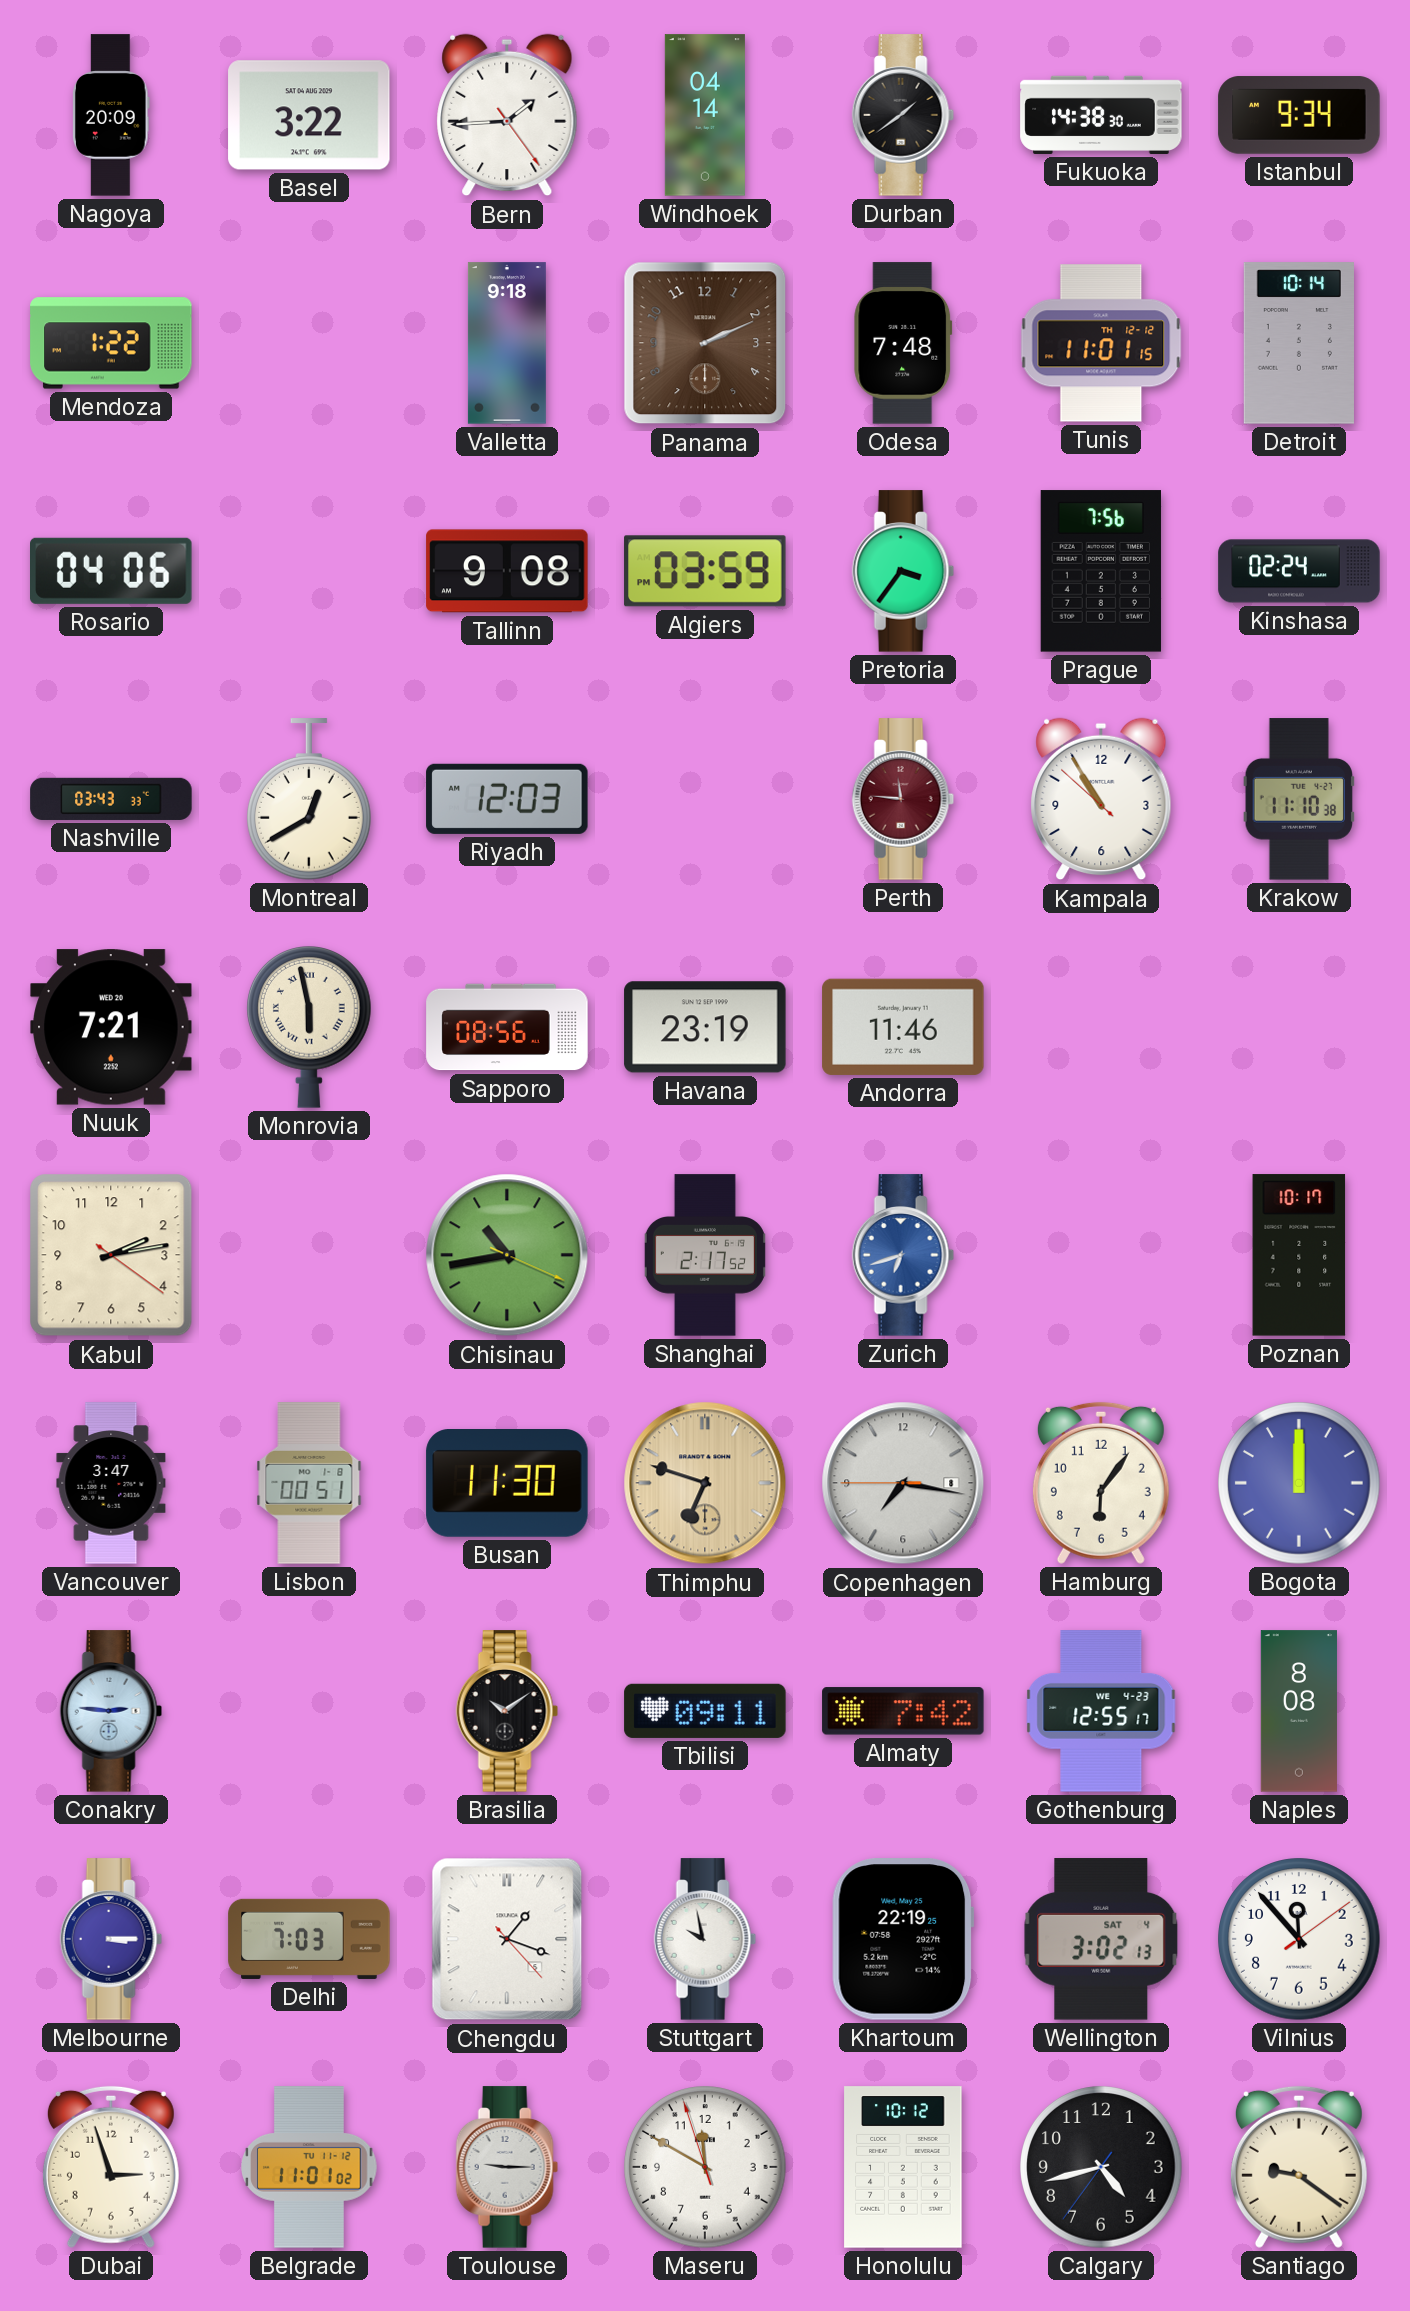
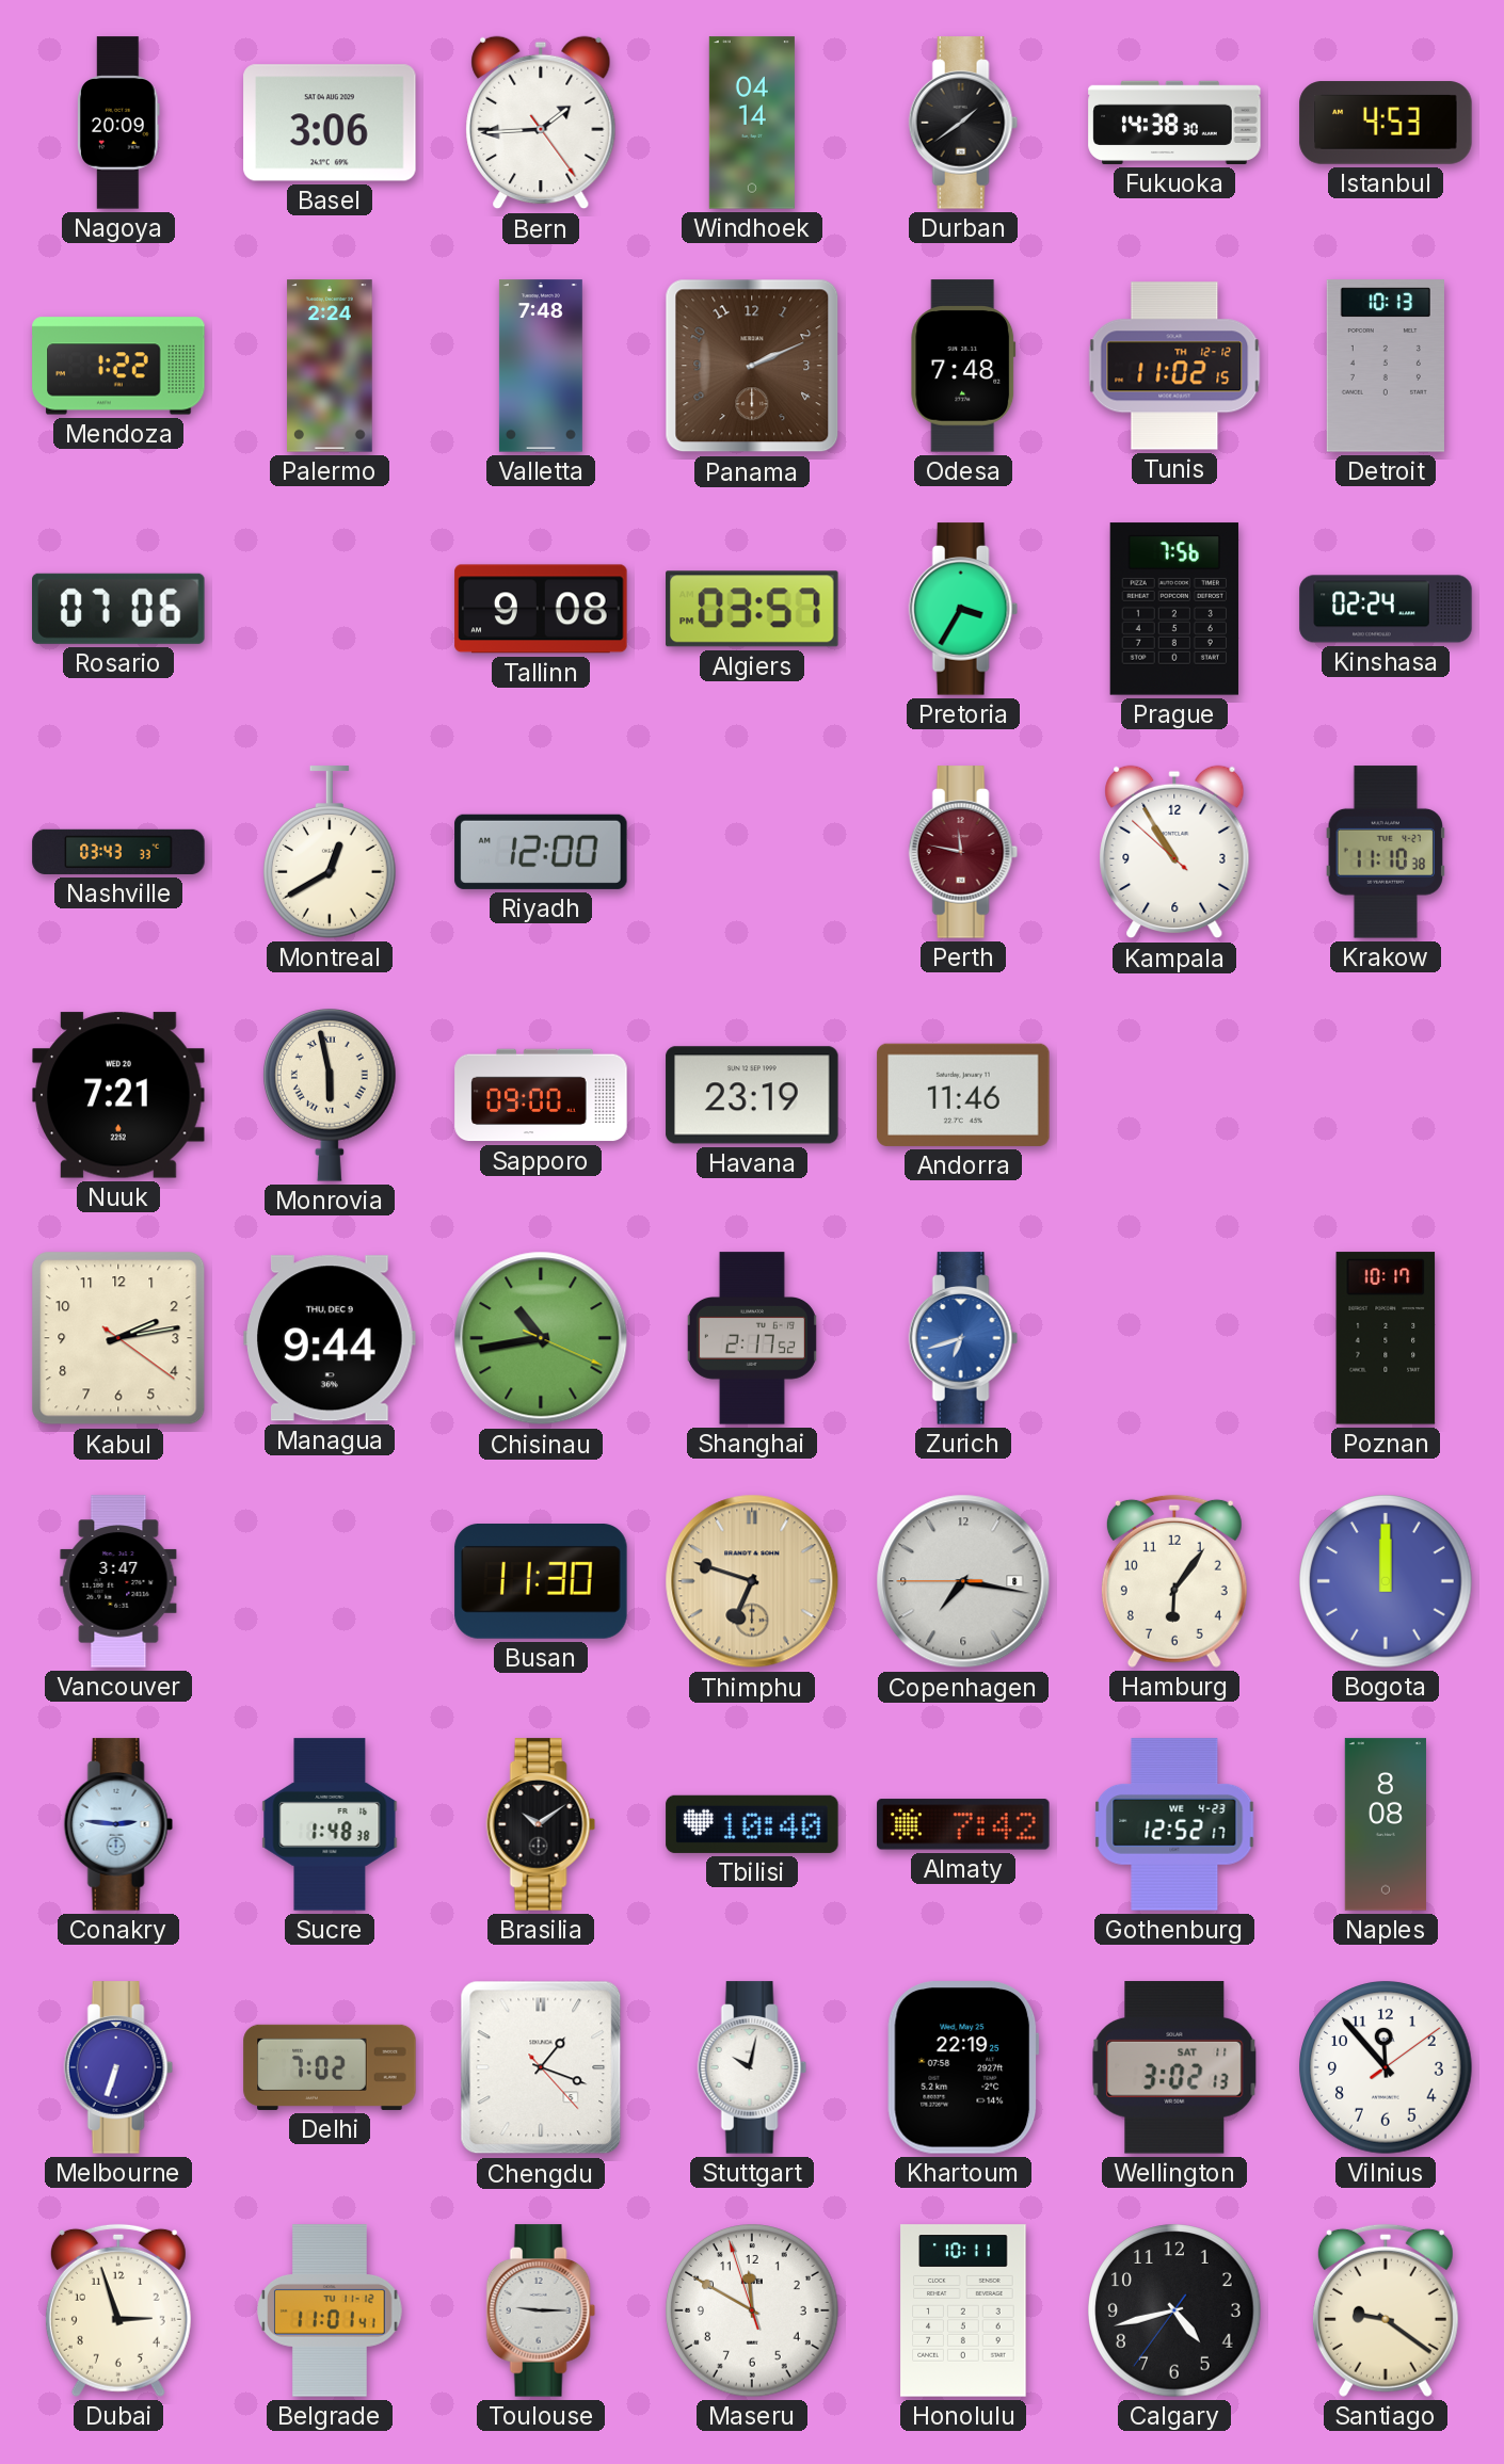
Basel: 3:22 -> 3:06 (330, 123)
Istanbul: 9:34 -> 4:53 (1386, 123)
Palermo: none -> 2:24 (330, 366)
Valletta: 9:18 -> 7:48 (541, 366)
Tunis: 11:01 -> 11:02 (1174, 366)
Detroit: 10:14 -> 10:13 (1386, 366)
Rosario: 04:06 -> 07:06 (119, 609)
Algiers: 03:59 -> 03:57 (752, 609)
Pretoria: 3:36 -> 3:35 (963, 609)
Riyadh: 12:03 -> 12:00 (541, 852)
Perth: 11:46 -> 11:47 (963, 852)
Sapporo: 08:56 -> 09:00 (541, 1095)
Managua: none -> 9:44 (330, 1338)
Lisbon: 00:51 -> none (309, 1483)
Sucre: none -> 1:48 (330, 1824)
Tbilisi: 09:11 -> 10:40 (752, 1824)
Gothenburg: 12:55 -> 12:52 (1174, 1824)
Melbourne: 3:15 -> 6:33 (118, 2067)
Delhi: 7:03 -> 7:02 (330, 2067)
Stuttgart: 9:58 -> 10:02 (752, 2067)
Wellington date: SAT 4 -> SAT 11 (1174, 2067)
Belgrade: 11:01:02 -> 11:01:41 (330, 2310)
Honolulu: 10:12 -> 10:11 (963, 2310)
